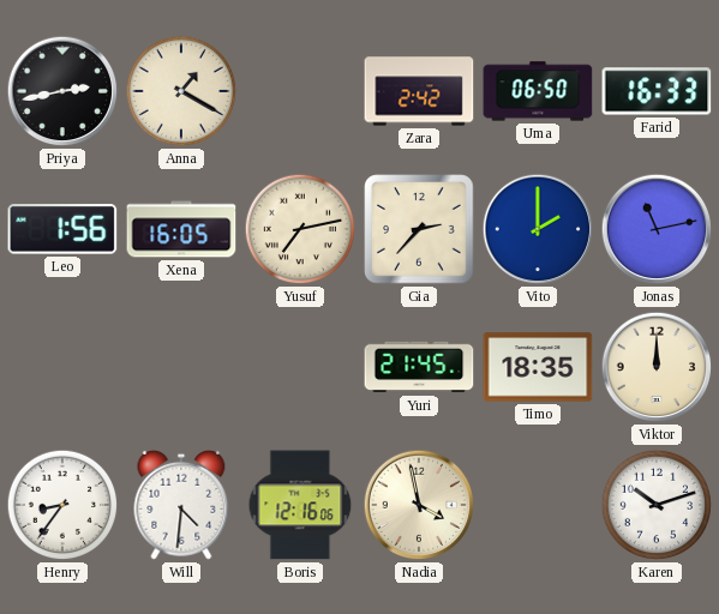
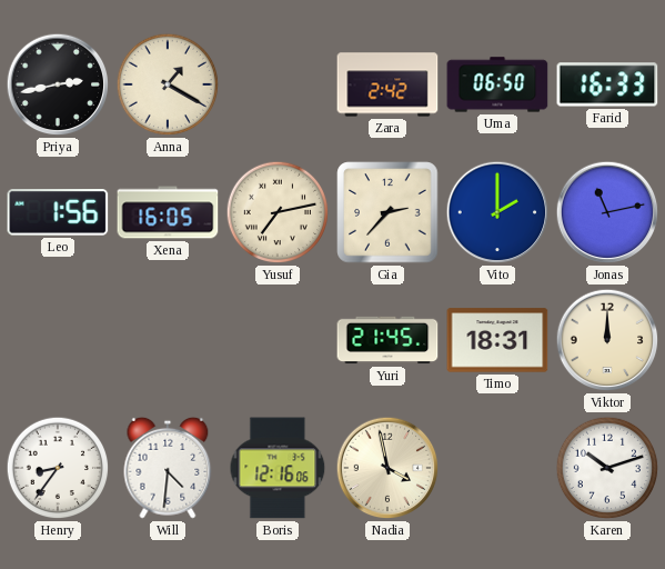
Timo: 18:35 -> 18:31 (497, 340)
